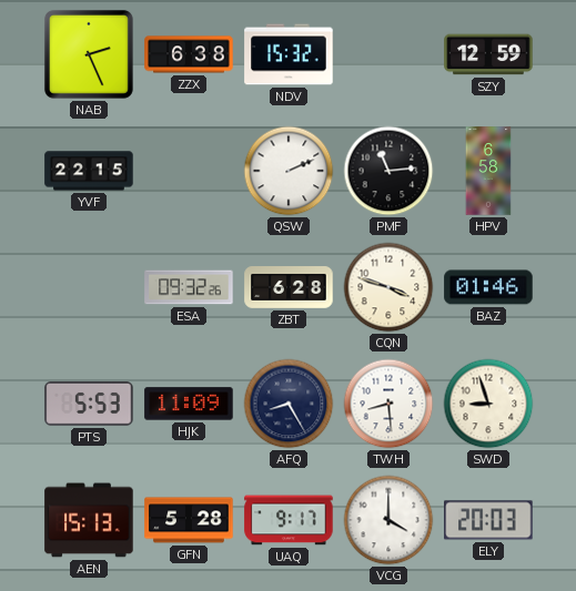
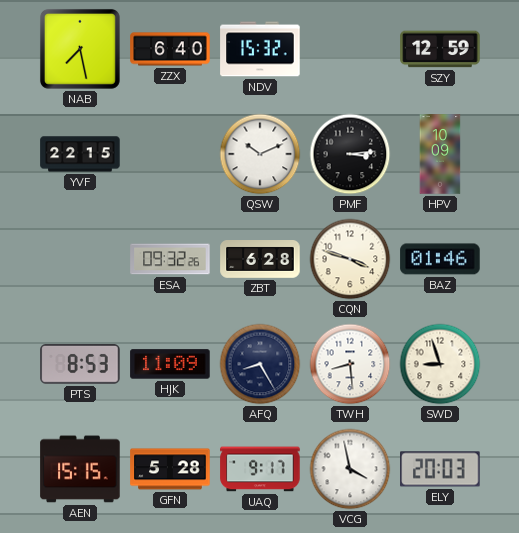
NAB: 2:26 -> 7:28 (80, 49)
ZZX: 6:38 -> 6:40 (170, 49)
QSW: 2:11 -> 10:11 (260, 154)
PMF: 11:14 -> 3:14 (350, 154)
HPV: 6:58 -> 10:09 (440, 154)
PTS: 5:53 -> 8:53 (80, 365)
AEN: 15:13 -> 15:15 (80, 469)
VCG: 4:00 -> 3:58 (350, 469)
